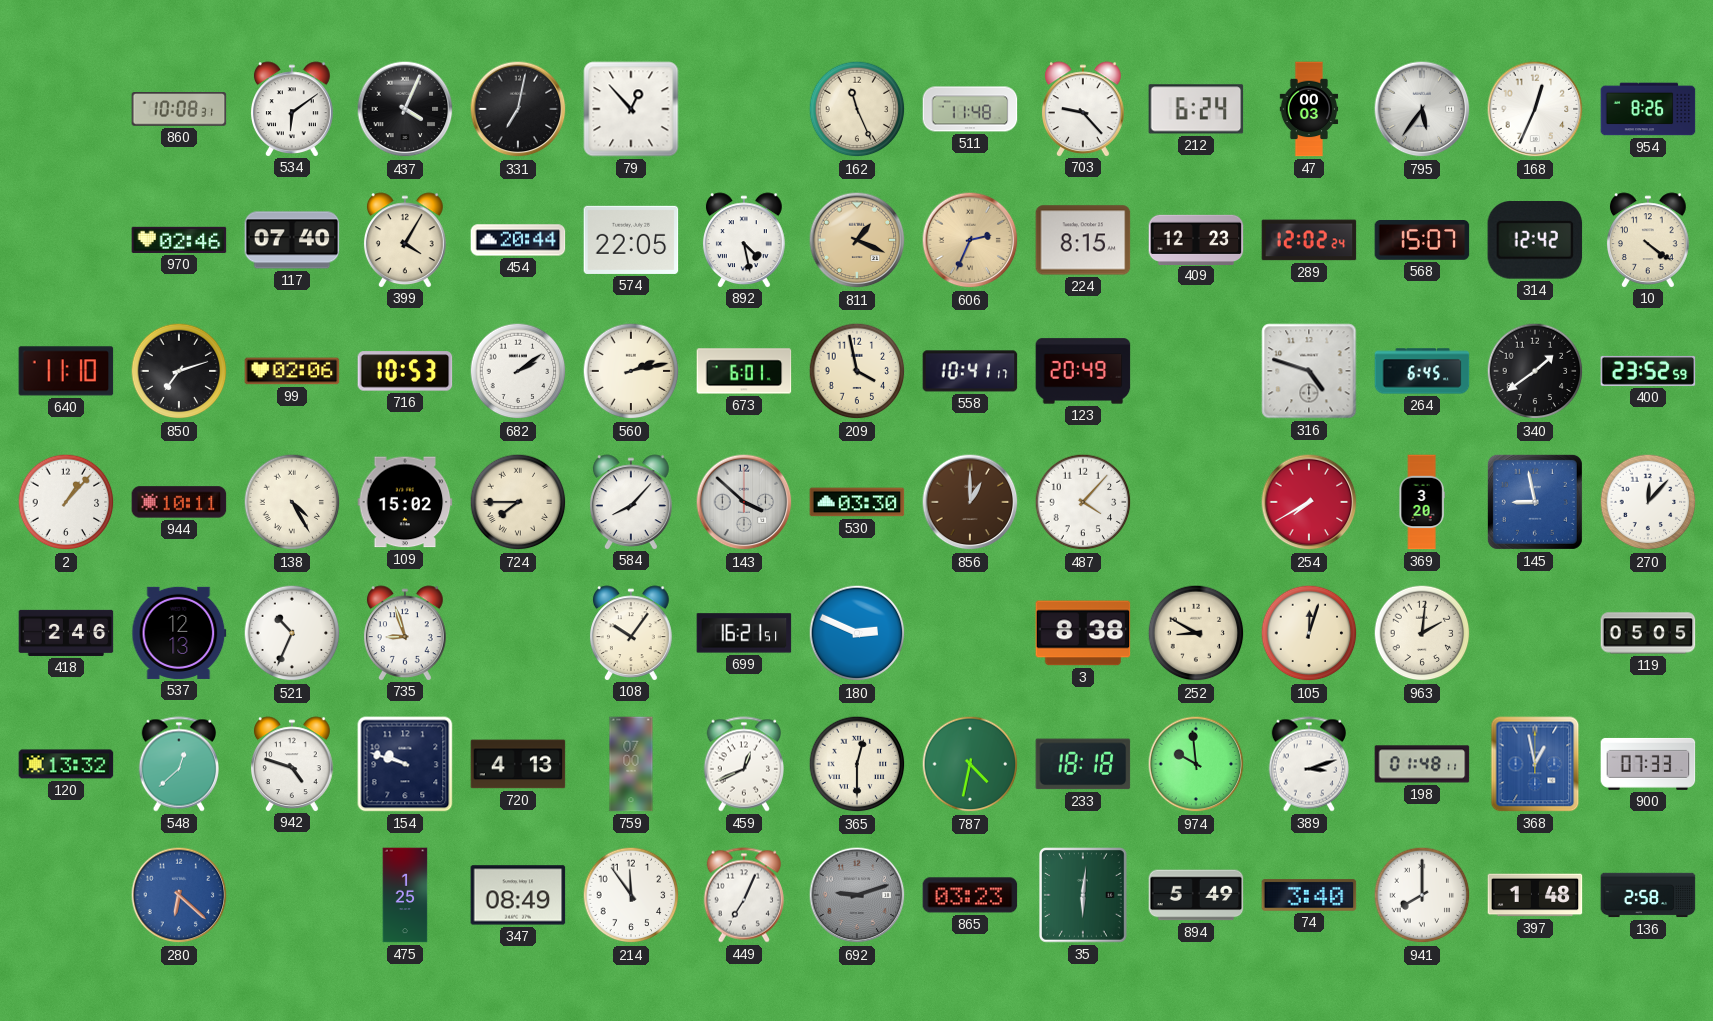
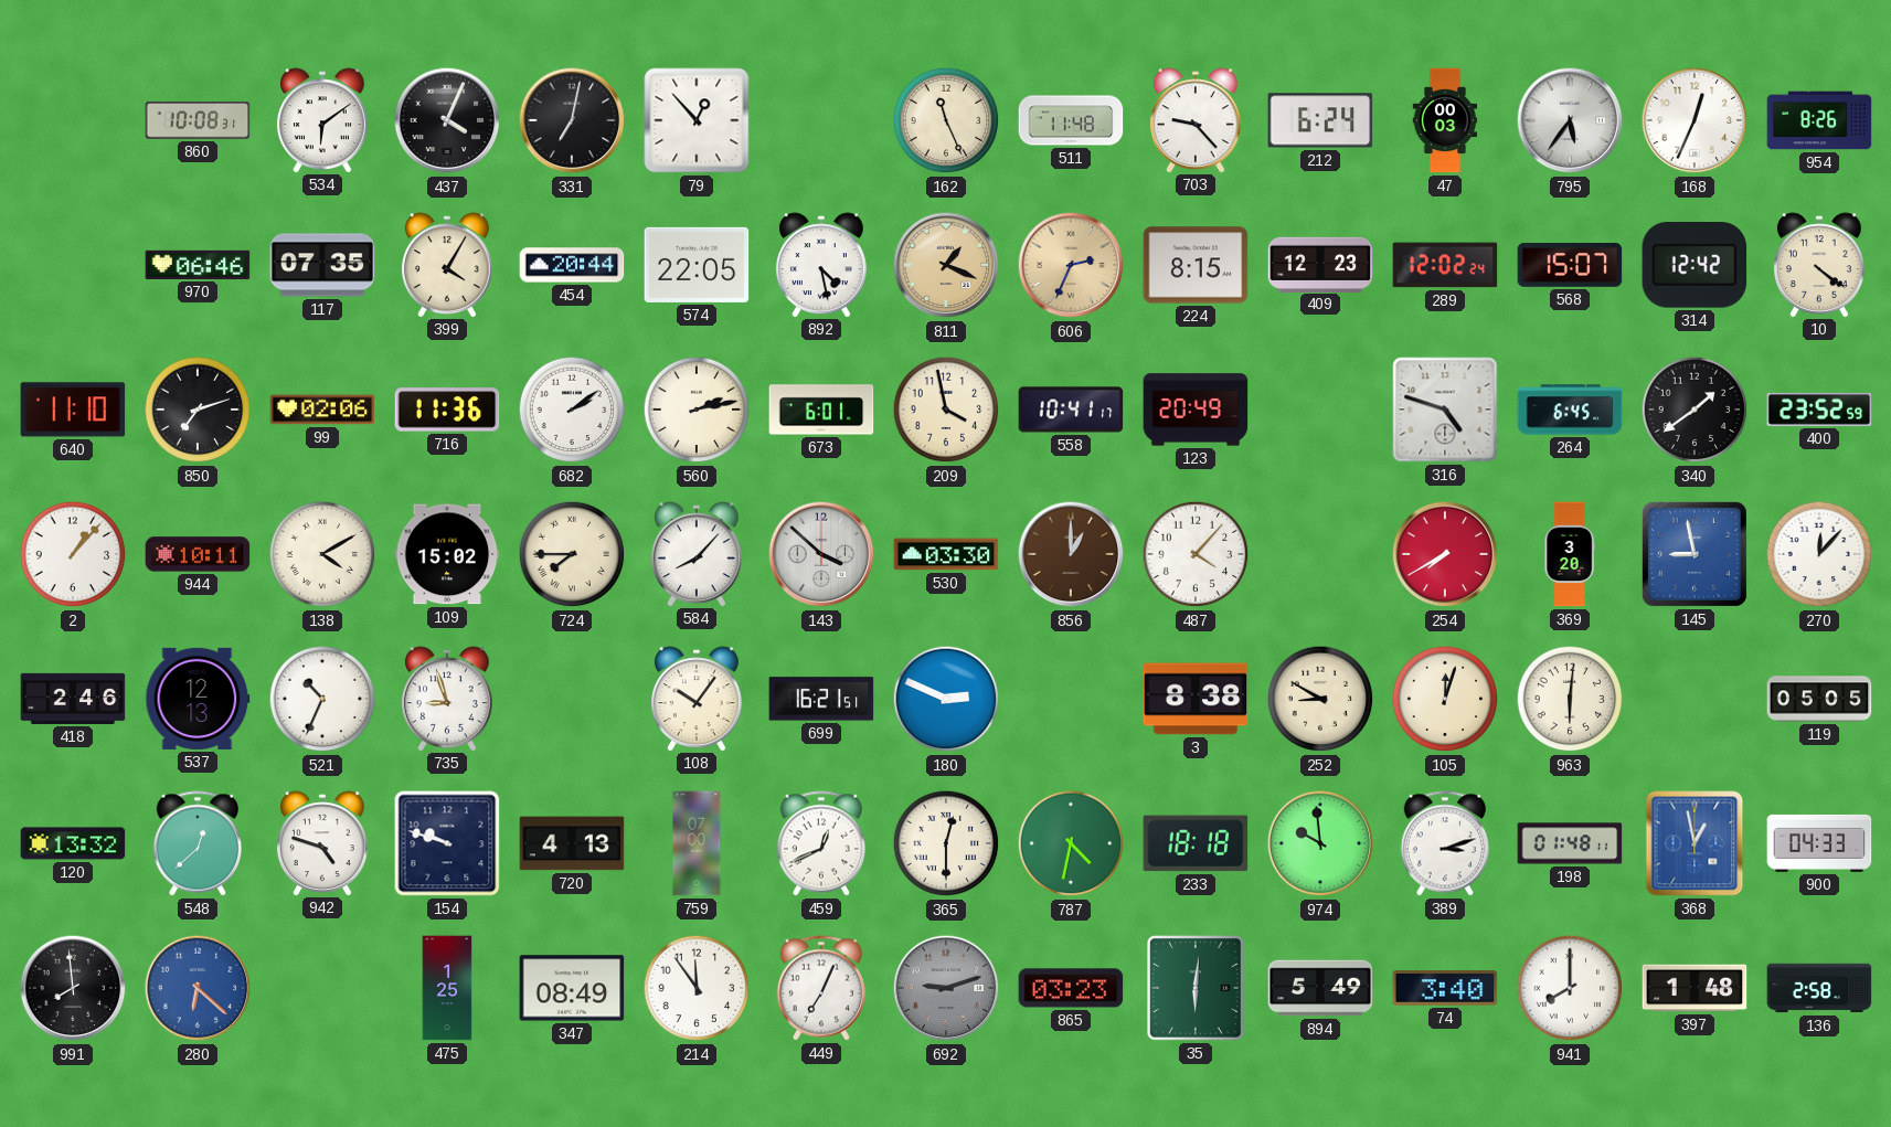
970: 02:46 -> 06:46 (198, 265)
117: 07:40 -> 07:35 (322, 265)
716: 10:53 -> 11:36 (447, 410)
138: 4:25 -> 4:10 (322, 554)
963: 2:01 -> 6:01 (1570, 699)
900: 07:33 -> 04:33 (1819, 843)
991: none -> 7:59 (73, 988)
